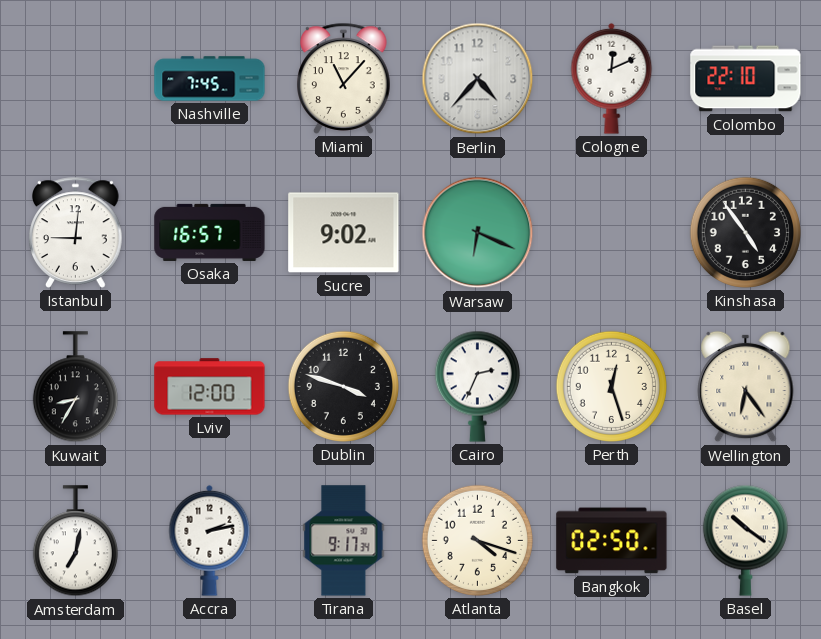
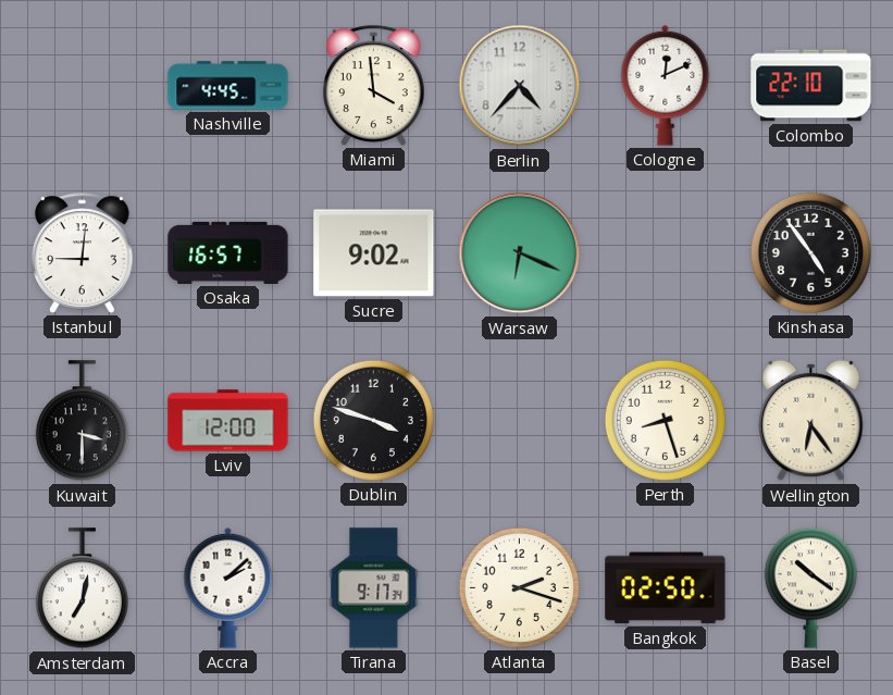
Nashville: 7:45 -> 4:45 (228, 86)
Miami: 11:07 -> 3:59 (374, 85)
Kuwait: 8:35 -> 3:30 (82, 421)
Cairo: 2:34 -> none (477, 386)
Perth: 12:27 -> 8:27 (665, 420)
Accra: 2:13 -> 2:08 (228, 587)
Atlanta: 4:18 -> 2:18 (519, 587)
